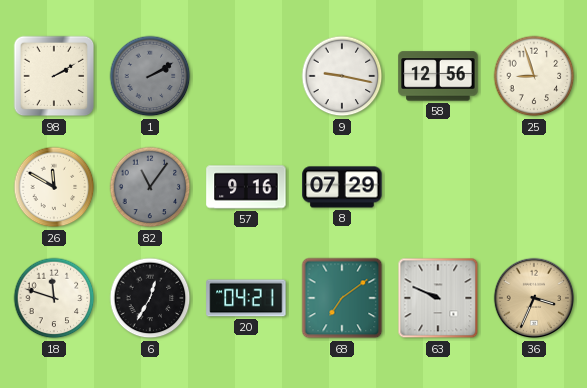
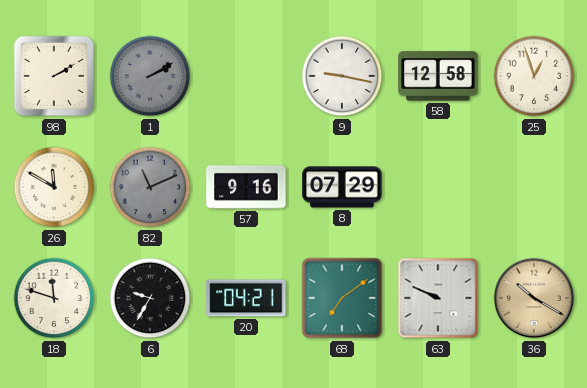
58: 12:56 -> 12:58 (438, 76)
25: 8:57 -> 12:57 (534, 76)
82: 11:06 -> 11:11 (150, 187)
6: 12:35 -> 9:35 (150, 298)
36: 3:34 -> 10:20 (534, 298)
